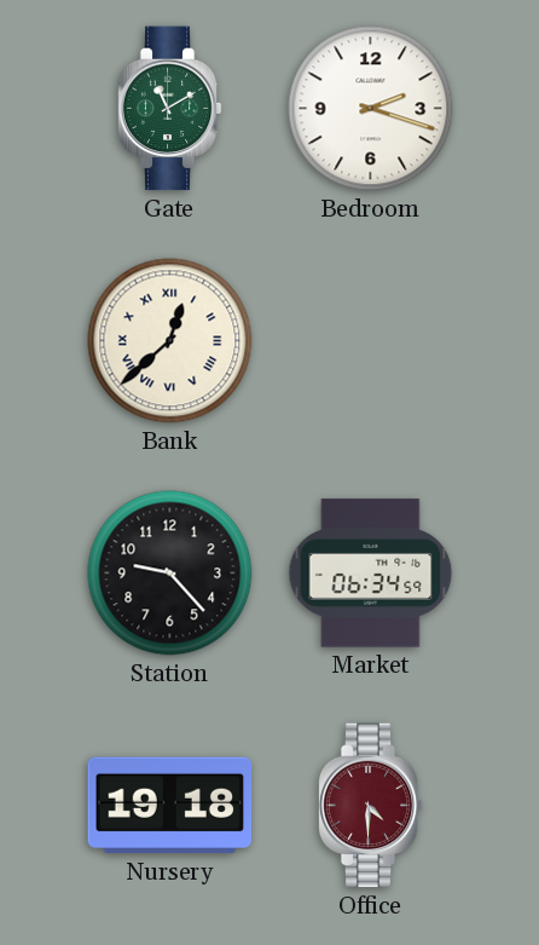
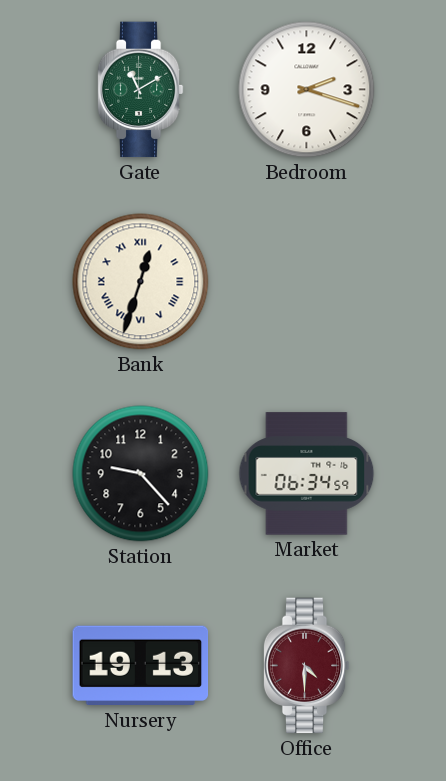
Bank: 12:38 -> 12:33 (141, 282)
Nursery: 19:18 -> 19:13 (141, 666)
